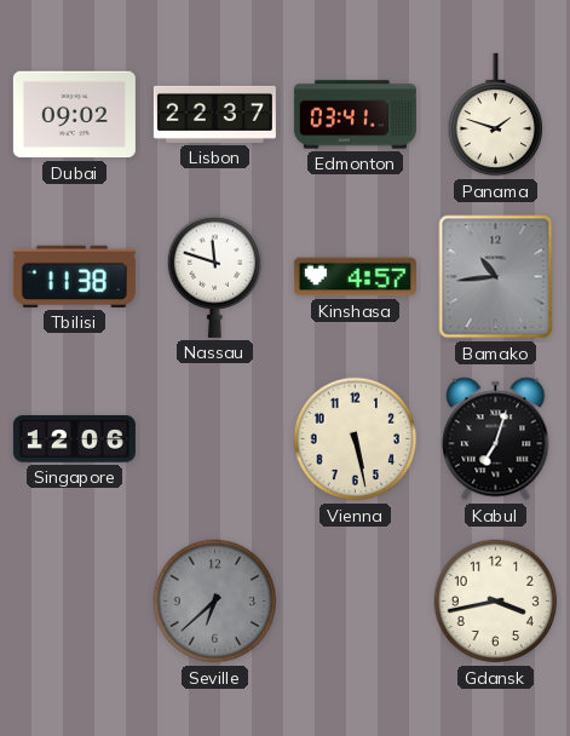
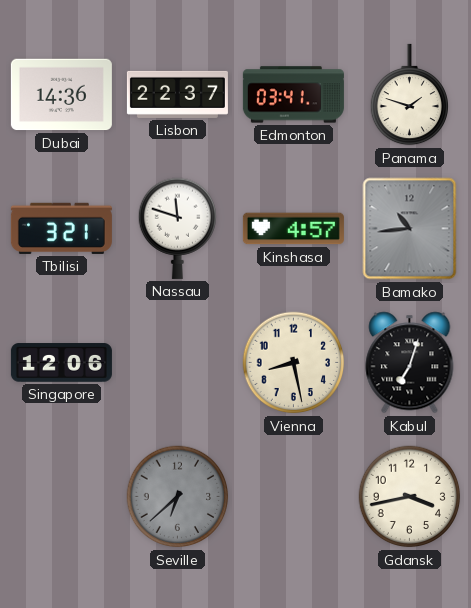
Dubai: 09:02 -> 14:36 (61, 95)
Tbilisi: 11:38 -> 3:21 (61, 228)
Vienna: 5:28 -> 8:28 (294, 363)
